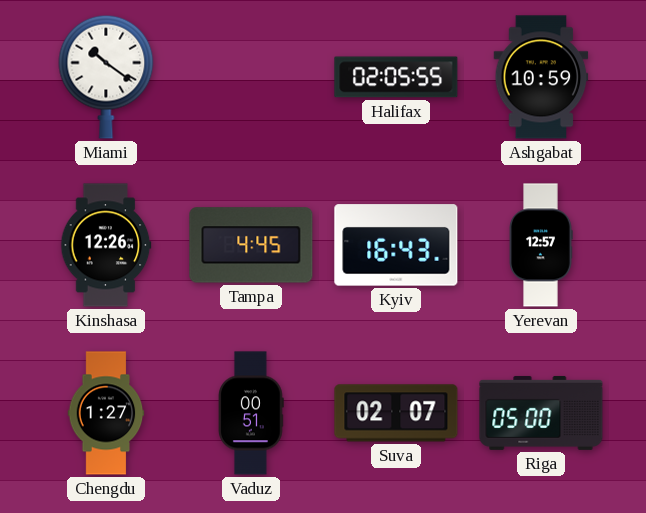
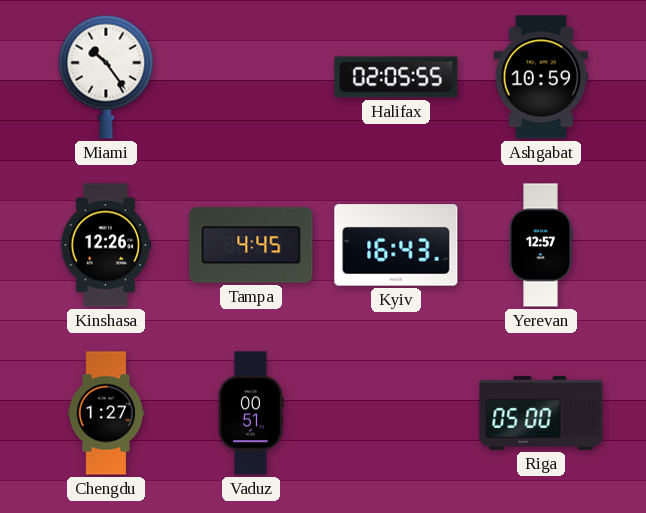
Miami: 10:21 -> 10:24 (106, 77)
Suva: 02:07 -> none (396, 413)
